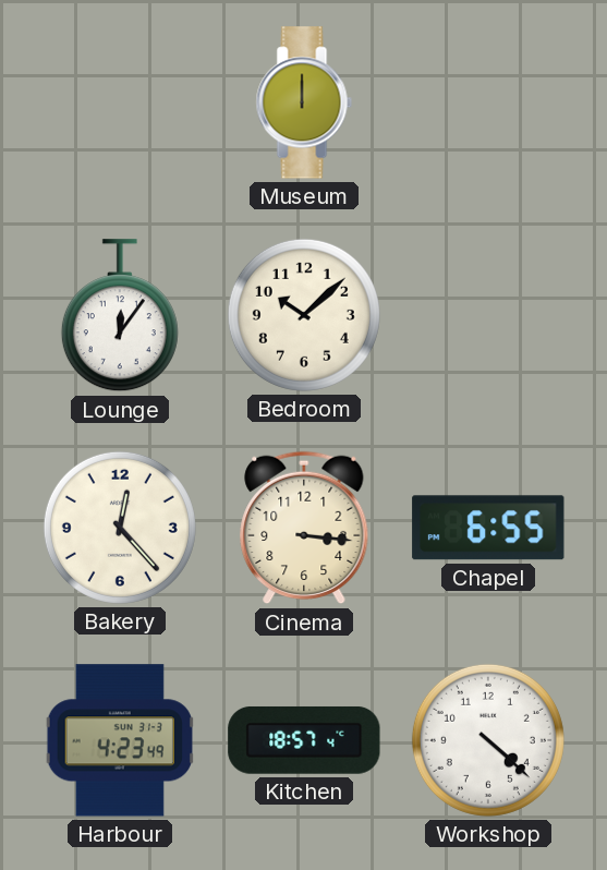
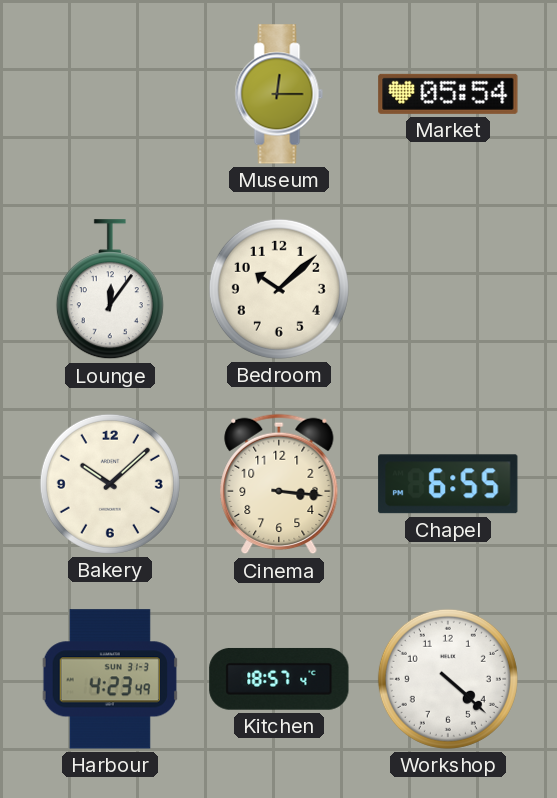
Museum: 12:00 -> 12:15 (279, 94)
Market: none -> 05:54 (448, 94)
Bakery: 12:23 -> 10:08 (110, 484)
